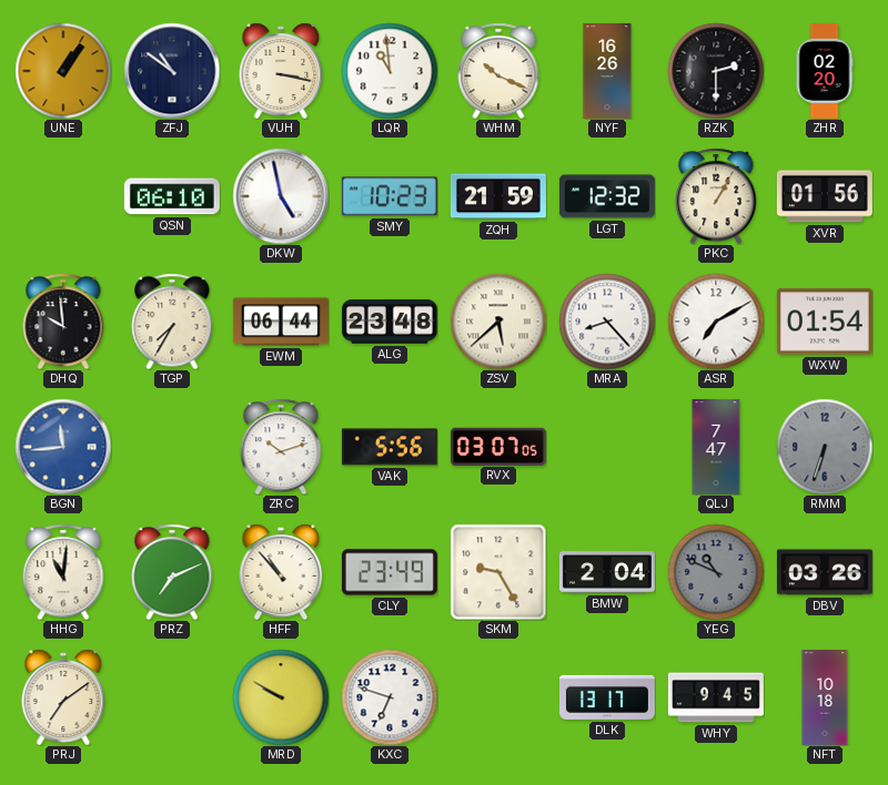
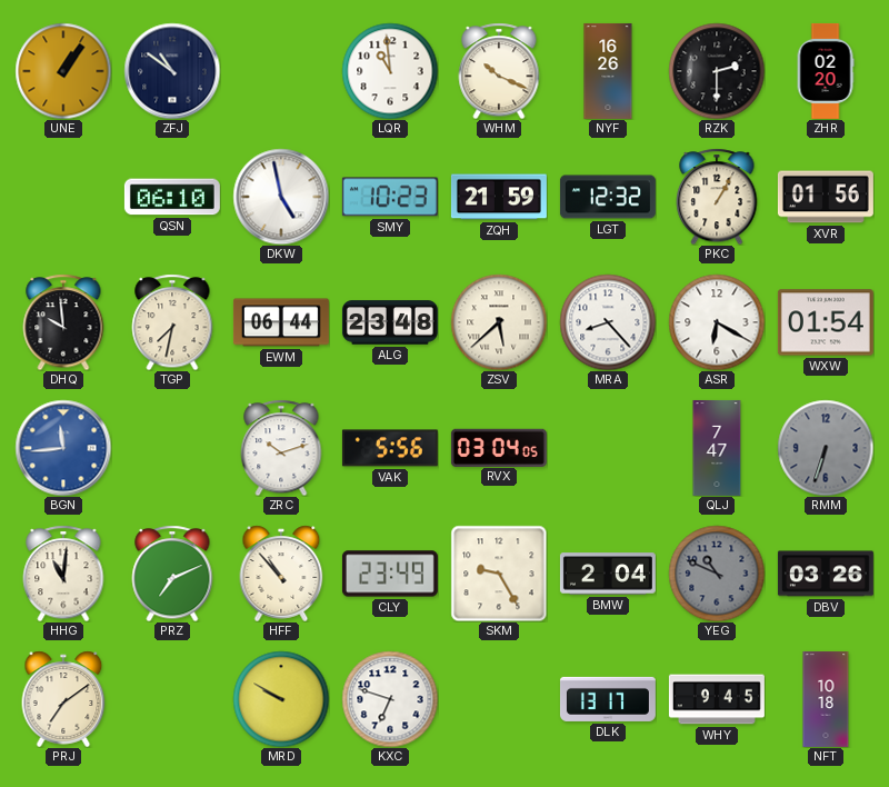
VUH: 3:17 -> none (281, 71)
TGP: 7:35 -> 7:32 (172, 322)
ASR: 7:10 -> 6:20 (717, 322)
RVX: 03:07 -> 03:04 (499, 447)
